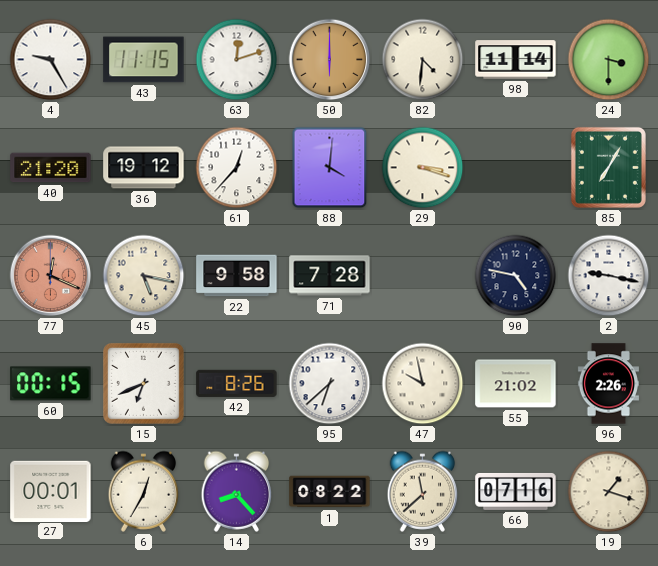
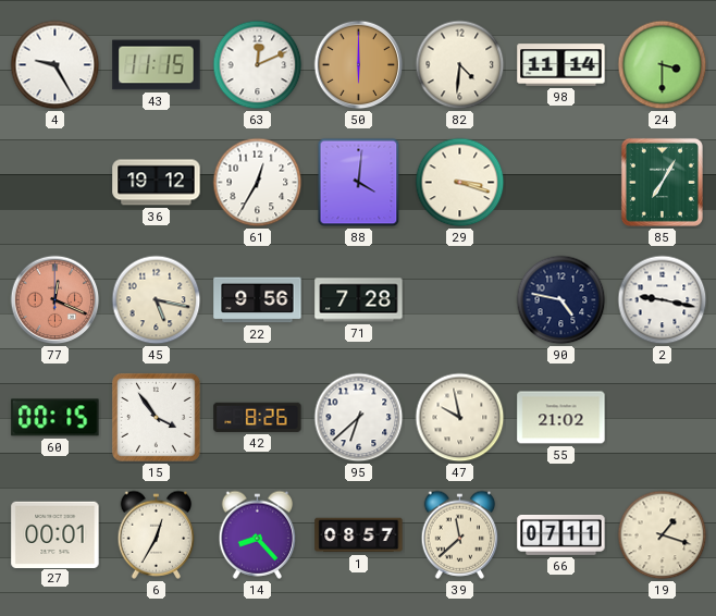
63: 12:12 -> 12:11 (258, 65)
40: 21:20 -> none (51, 168)
61: 12:37 -> 12:35 (258, 183)
22: 9:58 -> 9:56 (258, 300)
15: 6:41 -> 3:54 (157, 418)
96: 2:26 -> none (608, 384)
1: 08:22 -> 08:57 (359, 535)
66: 07:16 -> 07:11 (561, 534)
